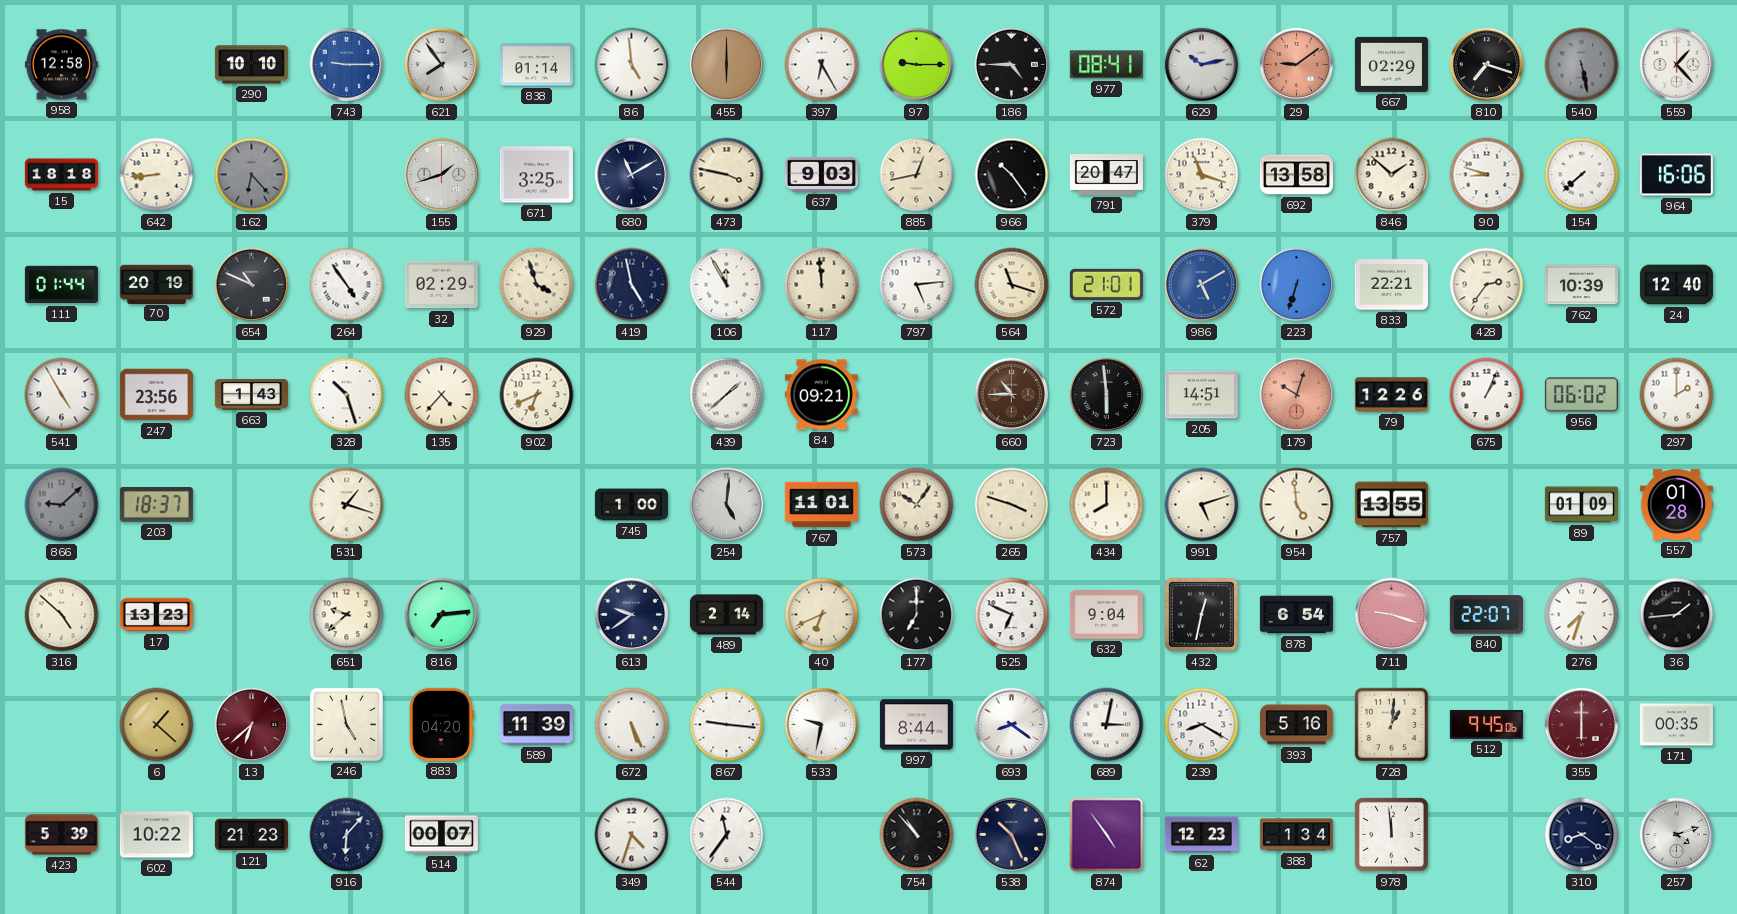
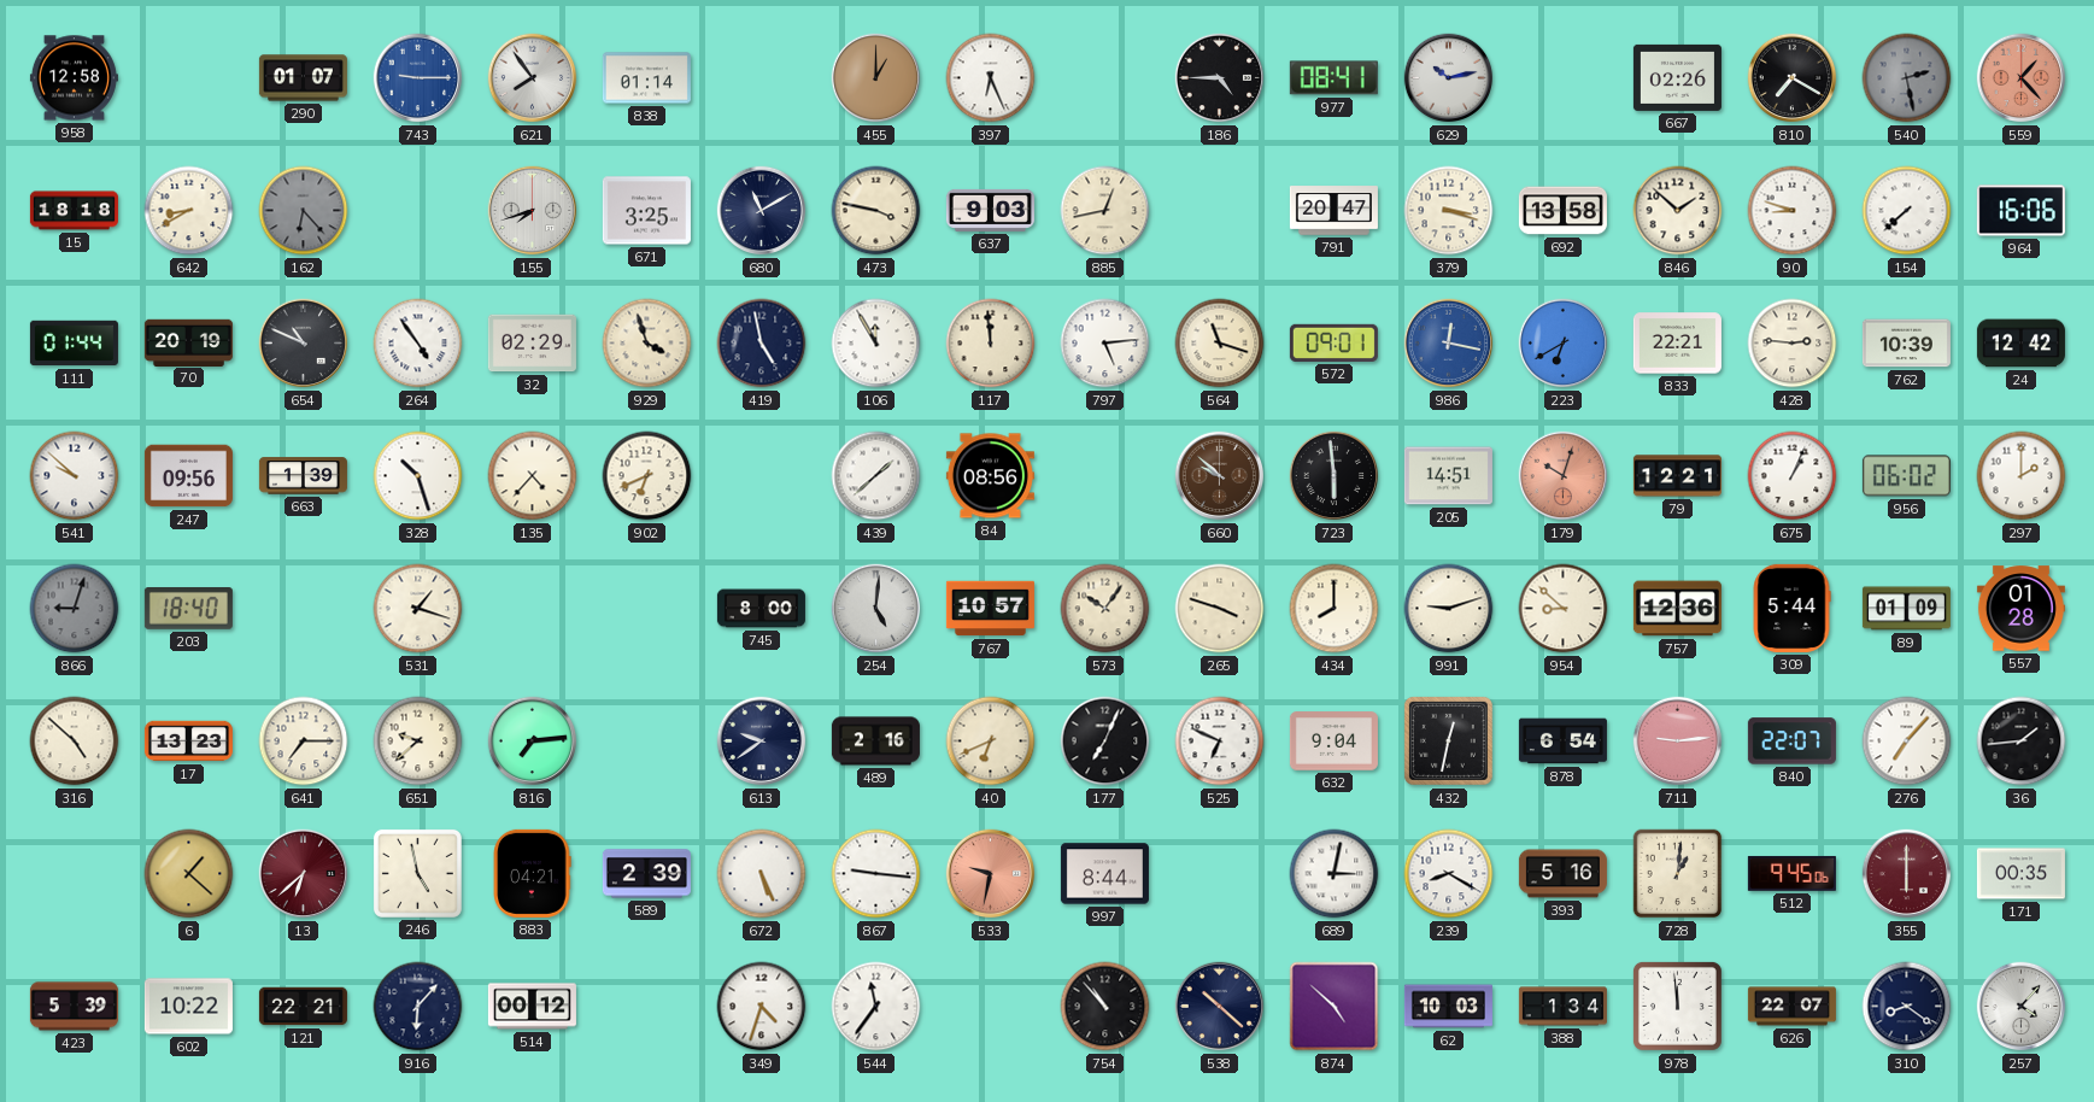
290: 10:10 -> 01:07 (303, 78)
86: 4:59 -> none (632, 65)
455: 6:00 -> 1:00 (876, 78)
397: 6:25 -> 6:26 (991, 78)
97: 9:15 -> none (917, 65)
29: 9:09 -> none (1297, 65)
667: 02:29 -> 02:26 (1677, 77)
810: 7:18 -> 7:20 (1793, 78)
540: 5:28 -> 2:28 (1907, 78)
559 dial: white -> salmon (2022, 78)
642: 8:44 -> 8:40 (189, 211)
155: 1:42 -> 7:42 (533, 211)
966: 10:24 -> none (1012, 175)
379: 11:18 -> 3:18 (1449, 211)
572: 21:01 -> 09:01 (1333, 342)
986: 5:10 -> 12:17 (1449, 344)
223: 6:33 -> 6:40 (1564, 344)
428: 2:36 -> 2:46 (1793, 344)
24: 12:40 -> 12:42 (2020, 344)
541: 4:55 -> 9:52 (75, 476)
247: 23:56 -> 09:56 (188, 476)
663: 1:43 -> 1:39 (303, 476)
84: 09:21 -> 08:56 (990, 476)
660: 10:45 -> 9:52 (1220, 476)
79: 12:26 -> 12:21 (1677, 476)
866: 9:08 -> 9:03 (75, 609)
203: 18:37 -> 18:40 (188, 609)
745: 1:00 -> 8:00 (761, 609)
767: 11:01 -> 10:57 (990, 609)
991: 5:12 -> 9:12 (1449, 609)
954: 4:59 -> 8:52 (1564, 609)
757: 13:55 -> 12:36 (1677, 609)
309: none -> 5:44 (1791, 608)
641: none -> 7:15 (304, 741)
489: 2:14 -> 2:16 (875, 741)
177: 7:00 -> 7:04 (1105, 741)
711: 9:18 -> 9:14 (1678, 741)
276: 7:33 -> 7:07 (1907, 741)
883: 04:20 -> 04:21 (533, 873)
589: 11:39 -> 2:39 (646, 874)
533 dial: white -> salmon (991, 874)
693: 8:21 -> none (1012, 725)
121: 21:23 -> 22:21 (303, 1007)
514: 00:07 -> 00:12 (532, 1007)
538: 10:26 -> 10:22 (1220, 1007)
874: 4:54 -> 4:52 (1335, 1007)
62: 12:23 -> 10:03 (1448, 1007)
626: none -> 22:07 (1791, 1007)
257: 4:12 -> 4:07 (2022, 1007)
